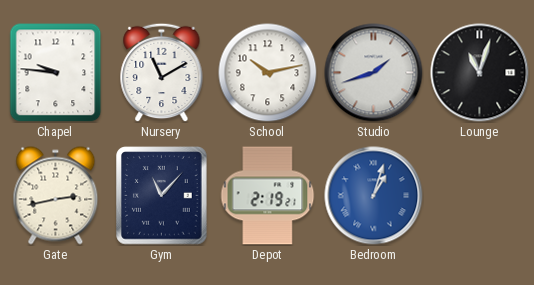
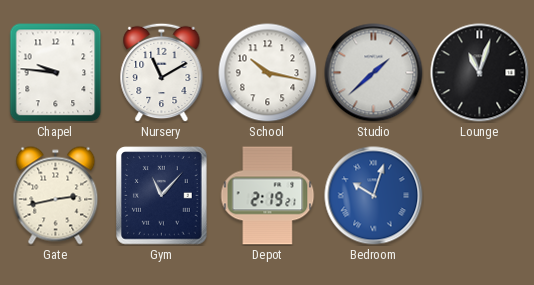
School: 10:13 -> 10:17 (268, 73)
Studio: 1:42 -> 1:38 (374, 73)
Bedroom: 1:03 -> 10:03 (374, 196)
